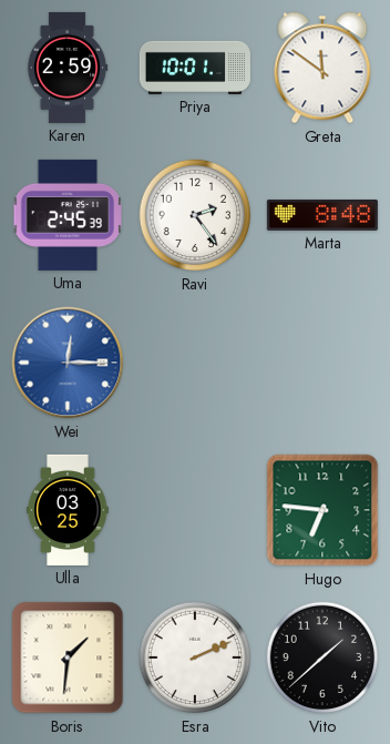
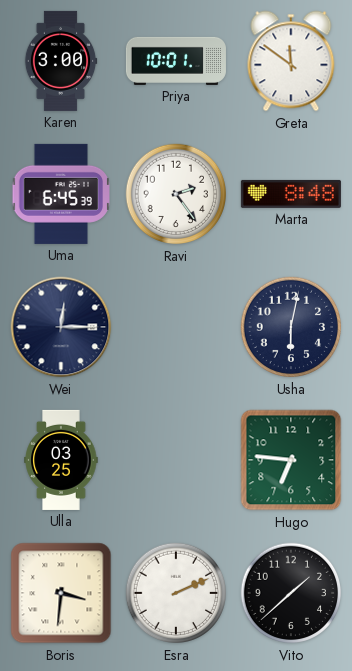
Karen: 2:59 -> 3:00 (61, 61)
Uma: 2:45 -> 6:45 (60, 194)
Wei dial: blue -> navy (61, 327)
Usha: none -> 6:02 (291, 327)
Boris: 1:31 -> 3:31 (61, 593)
